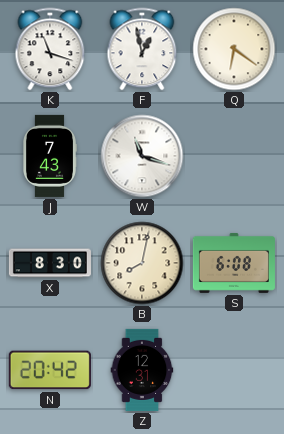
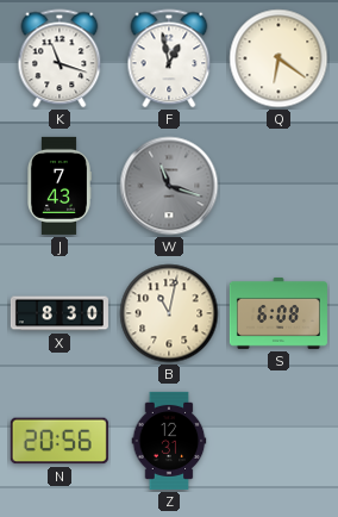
W dial: white -> grey (169, 186)
B: 8:02 -> 11:02 (169, 313)
N: 20:42 -> 20:56 (60, 441)
